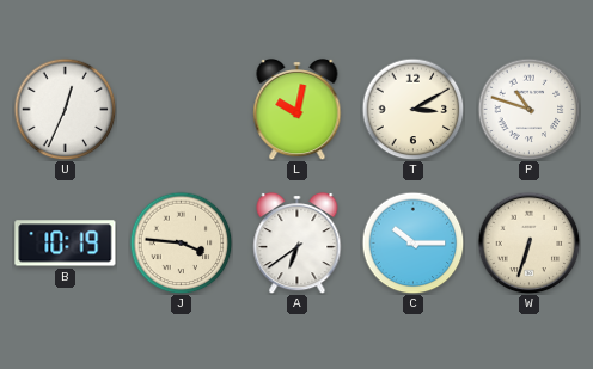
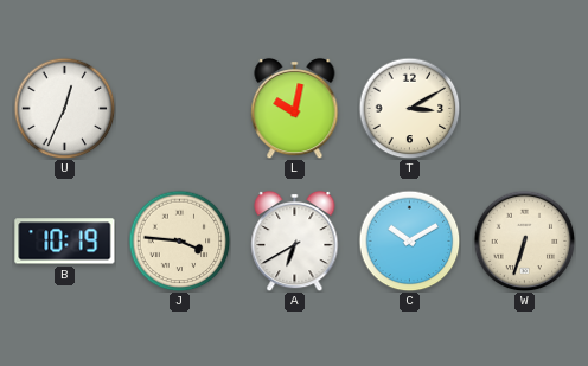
P: 10:48 -> none (528, 109)
A: 6:39 -> 6:40 (295, 240)
C: 10:15 -> 10:10 (409, 240)
